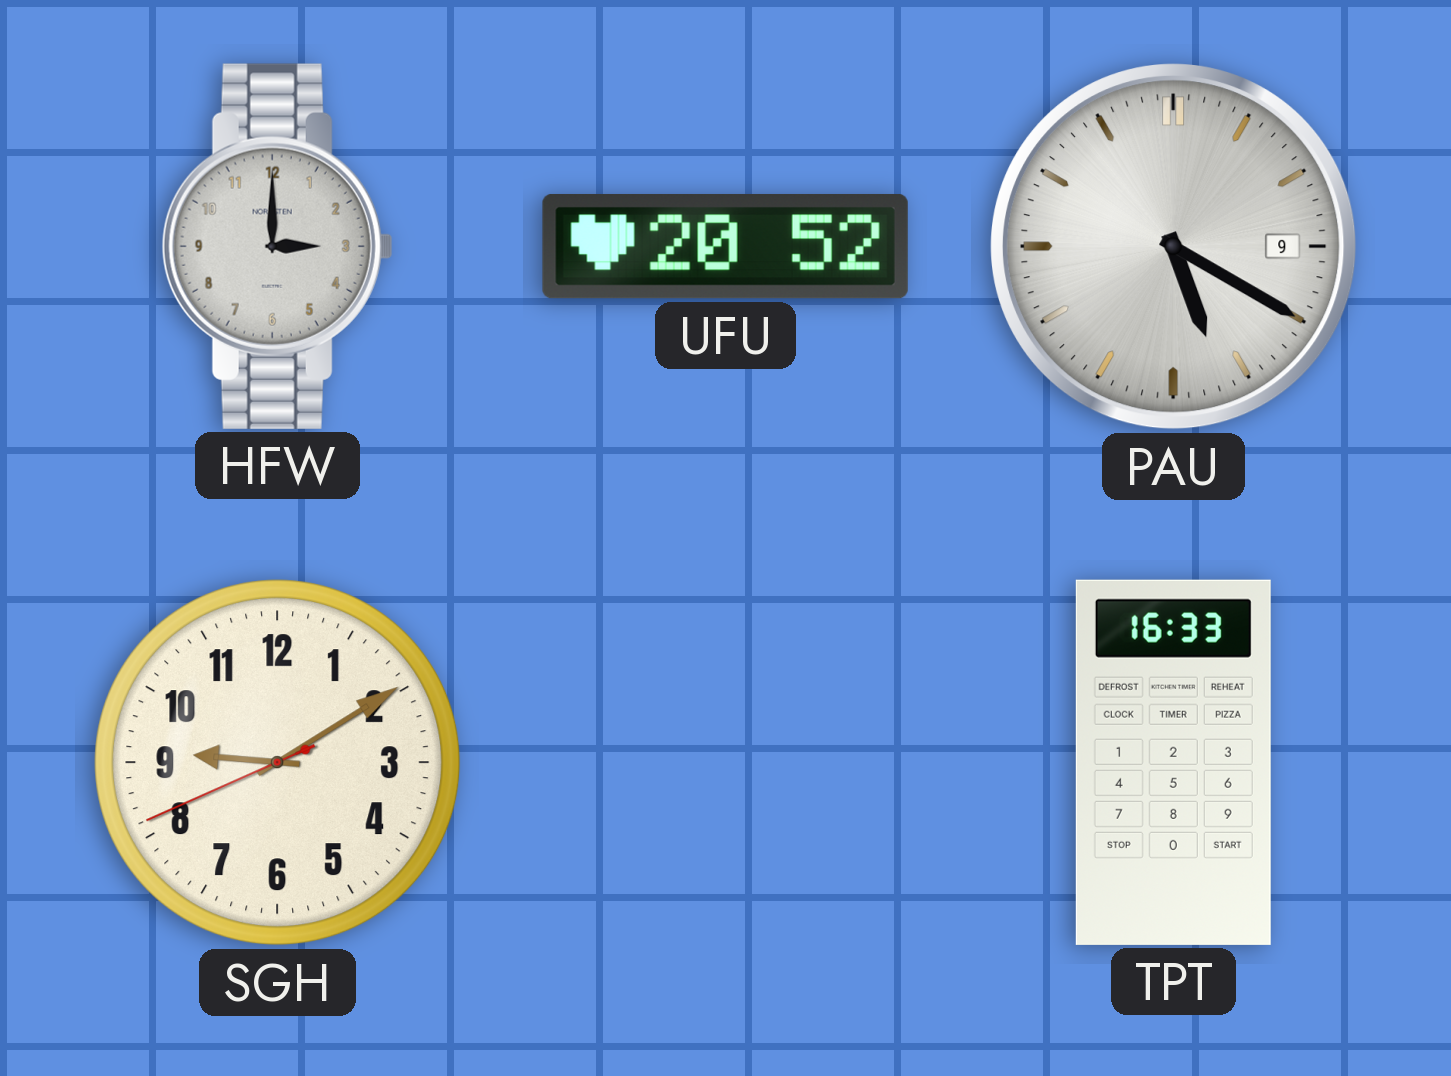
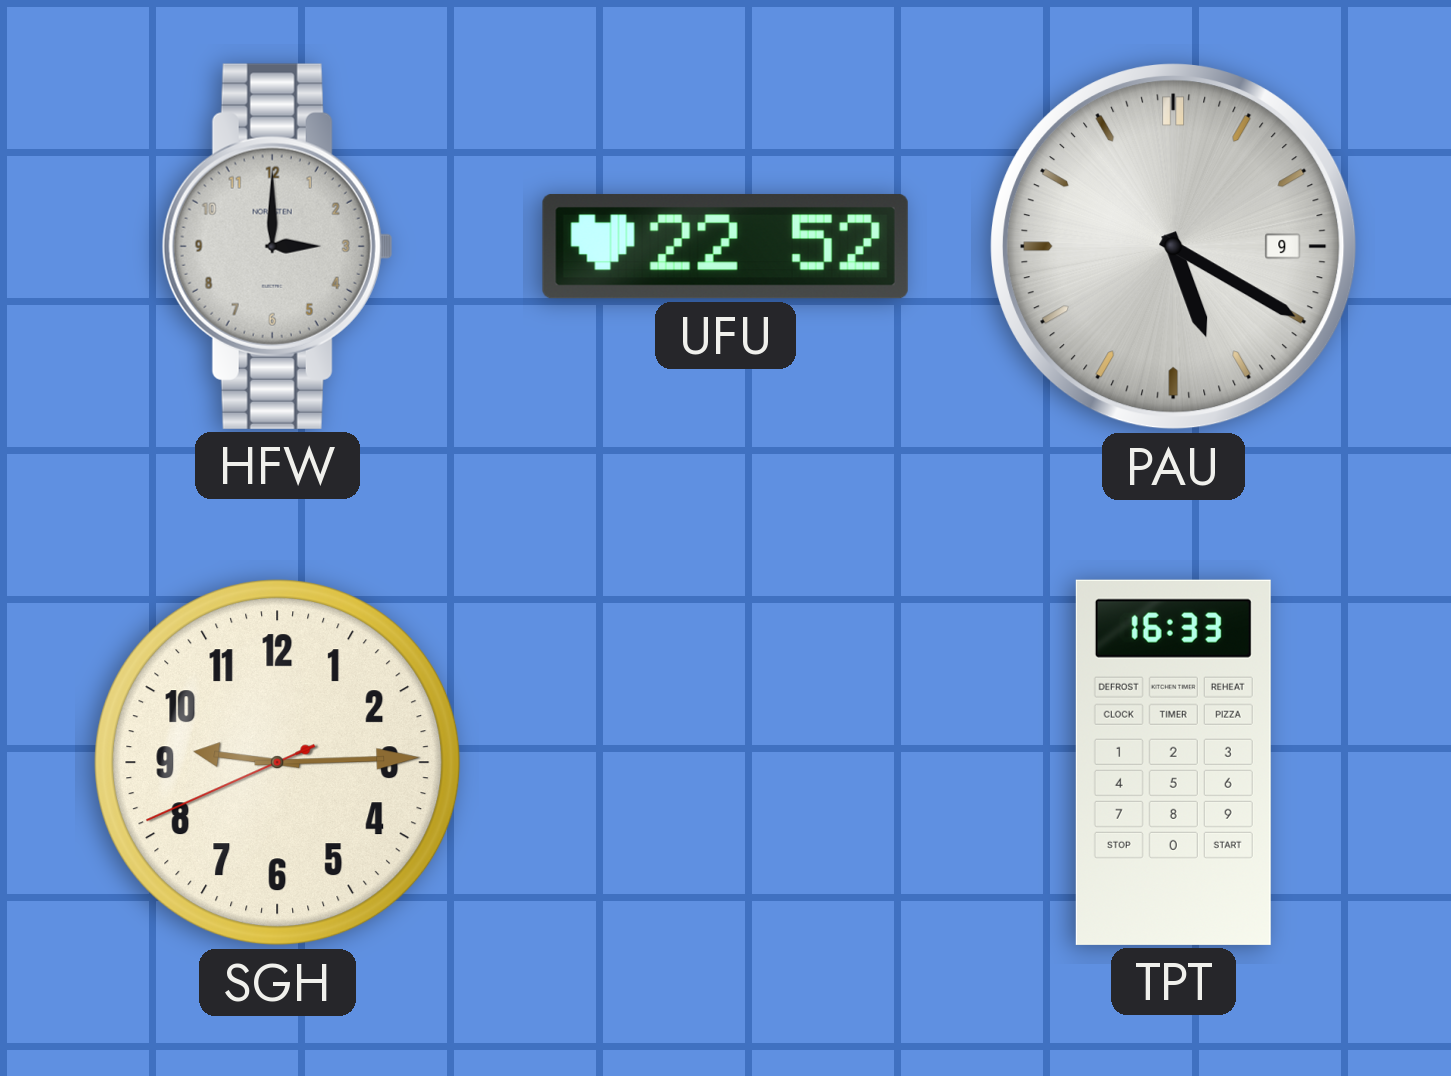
UFU: 20:52 -> 22:52 (725, 246)
SGH: 9:09 -> 9:14 (278, 763)
